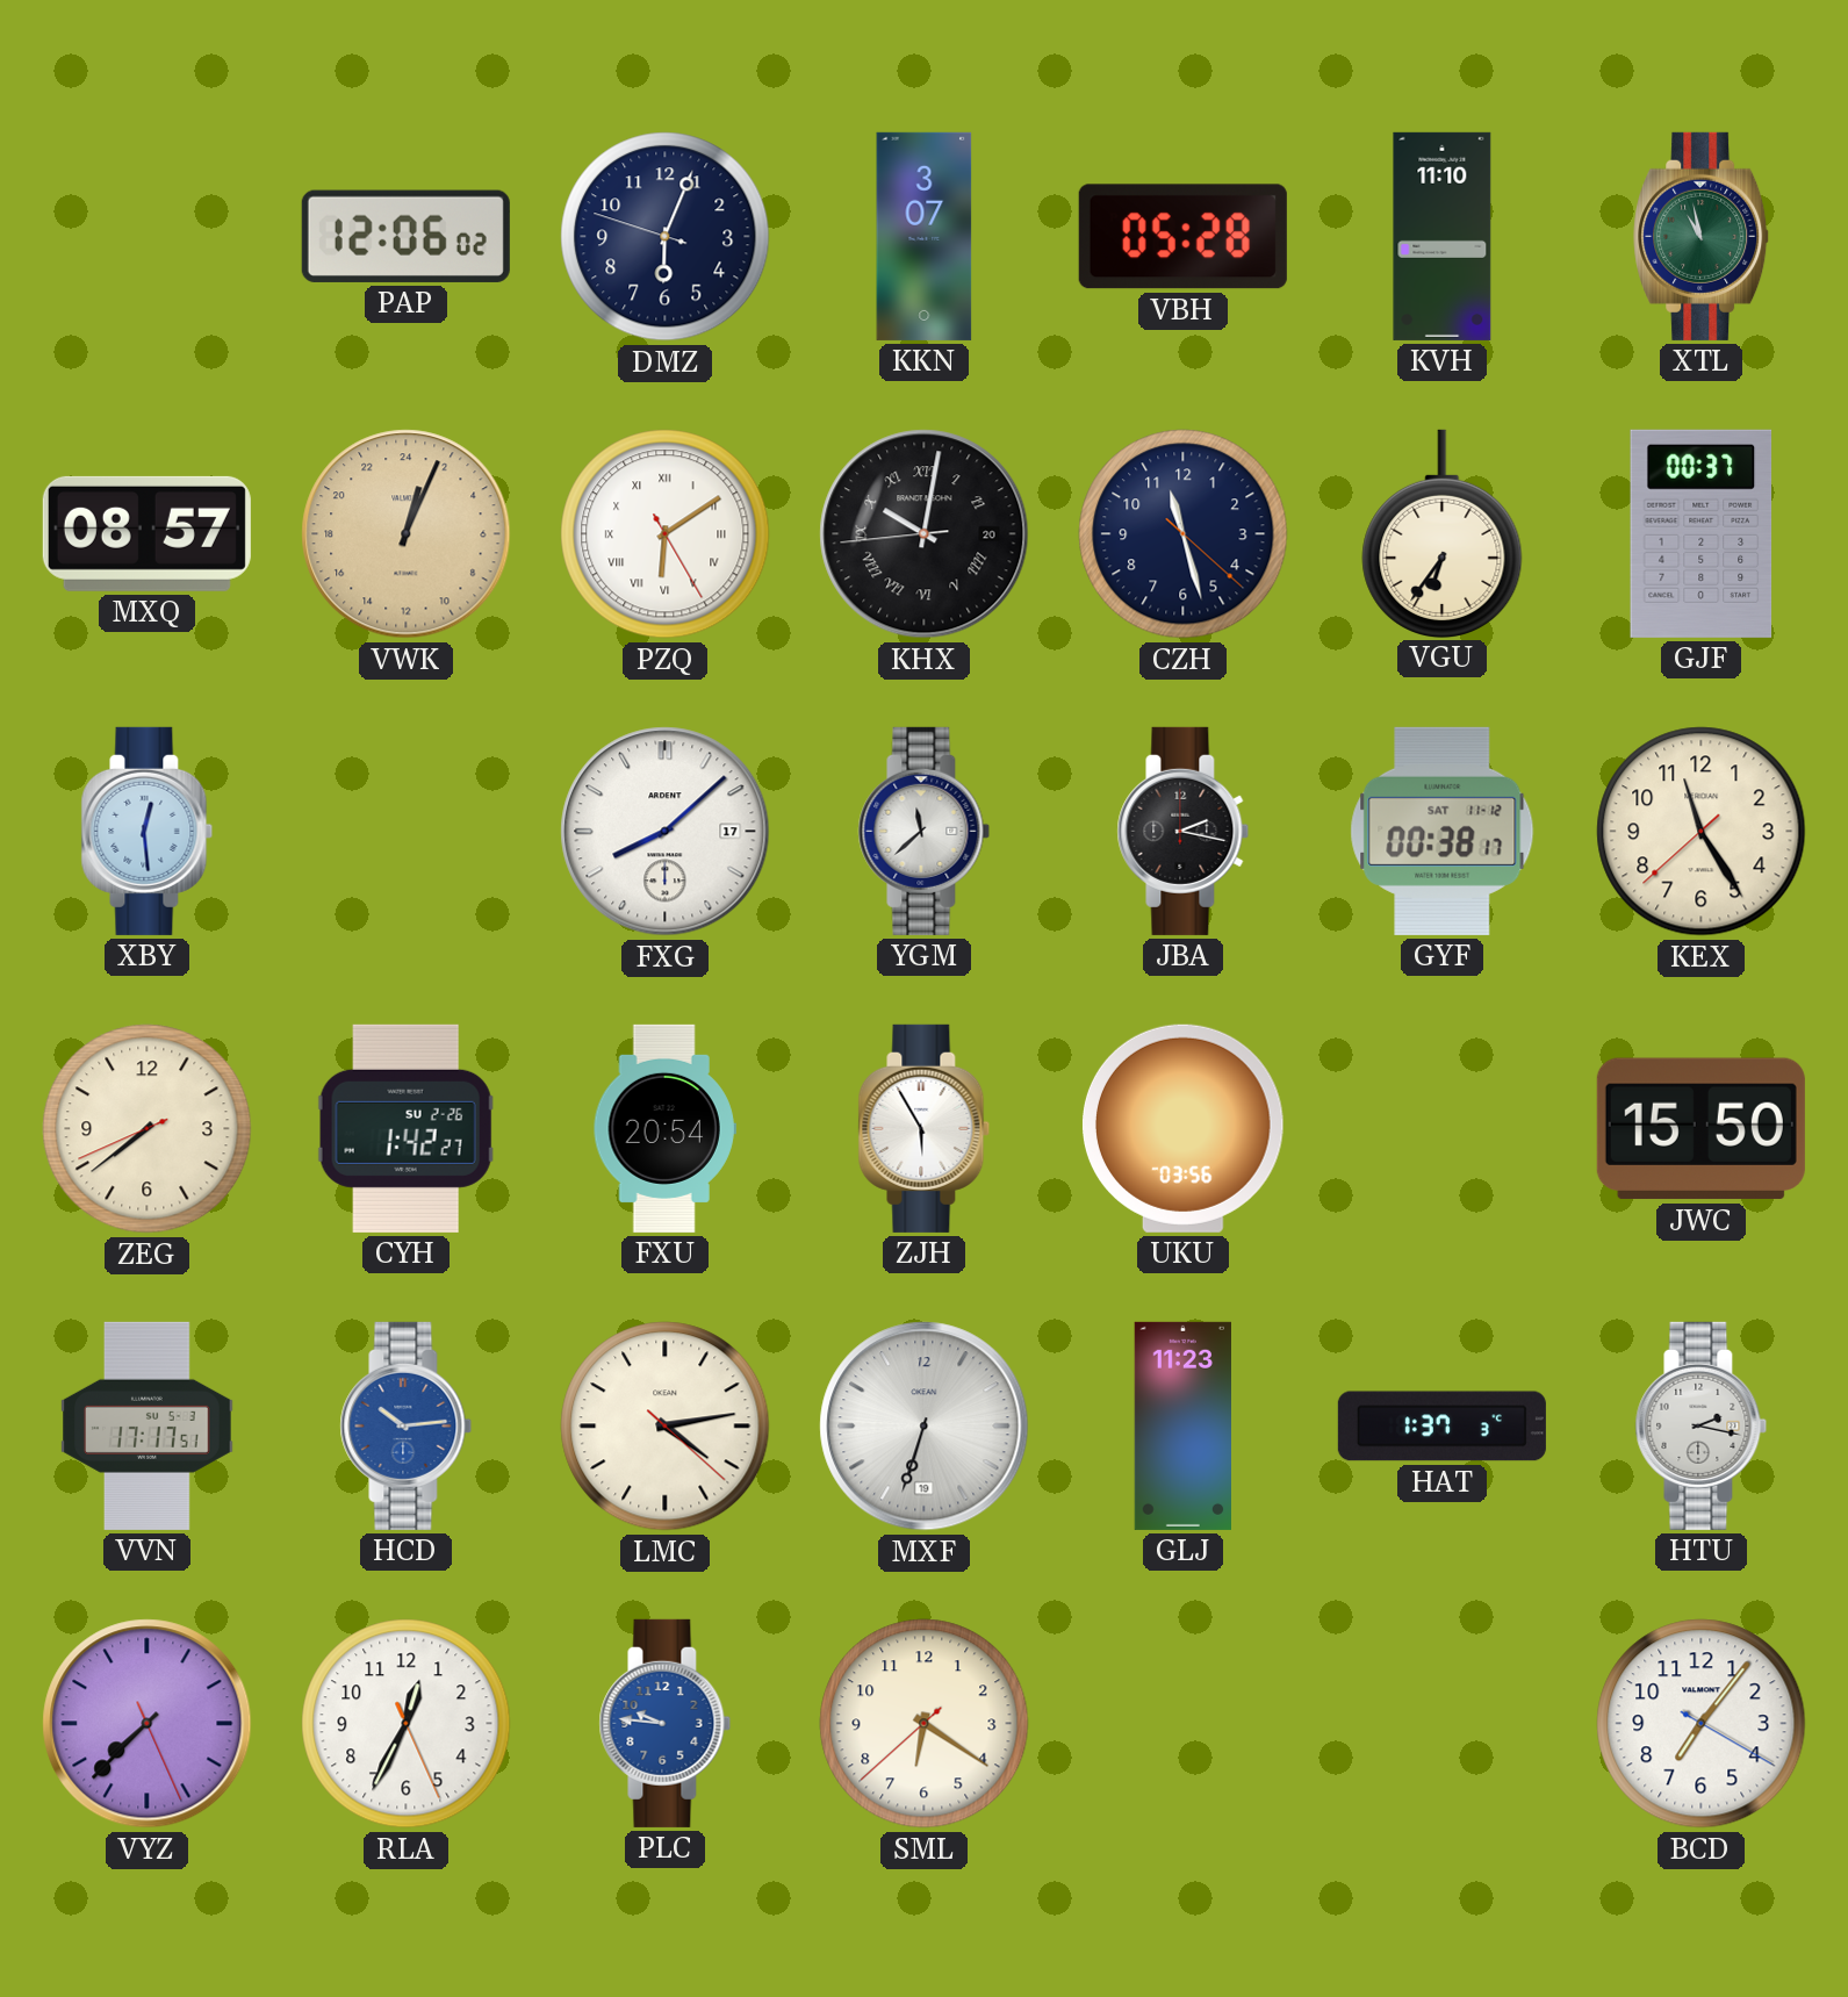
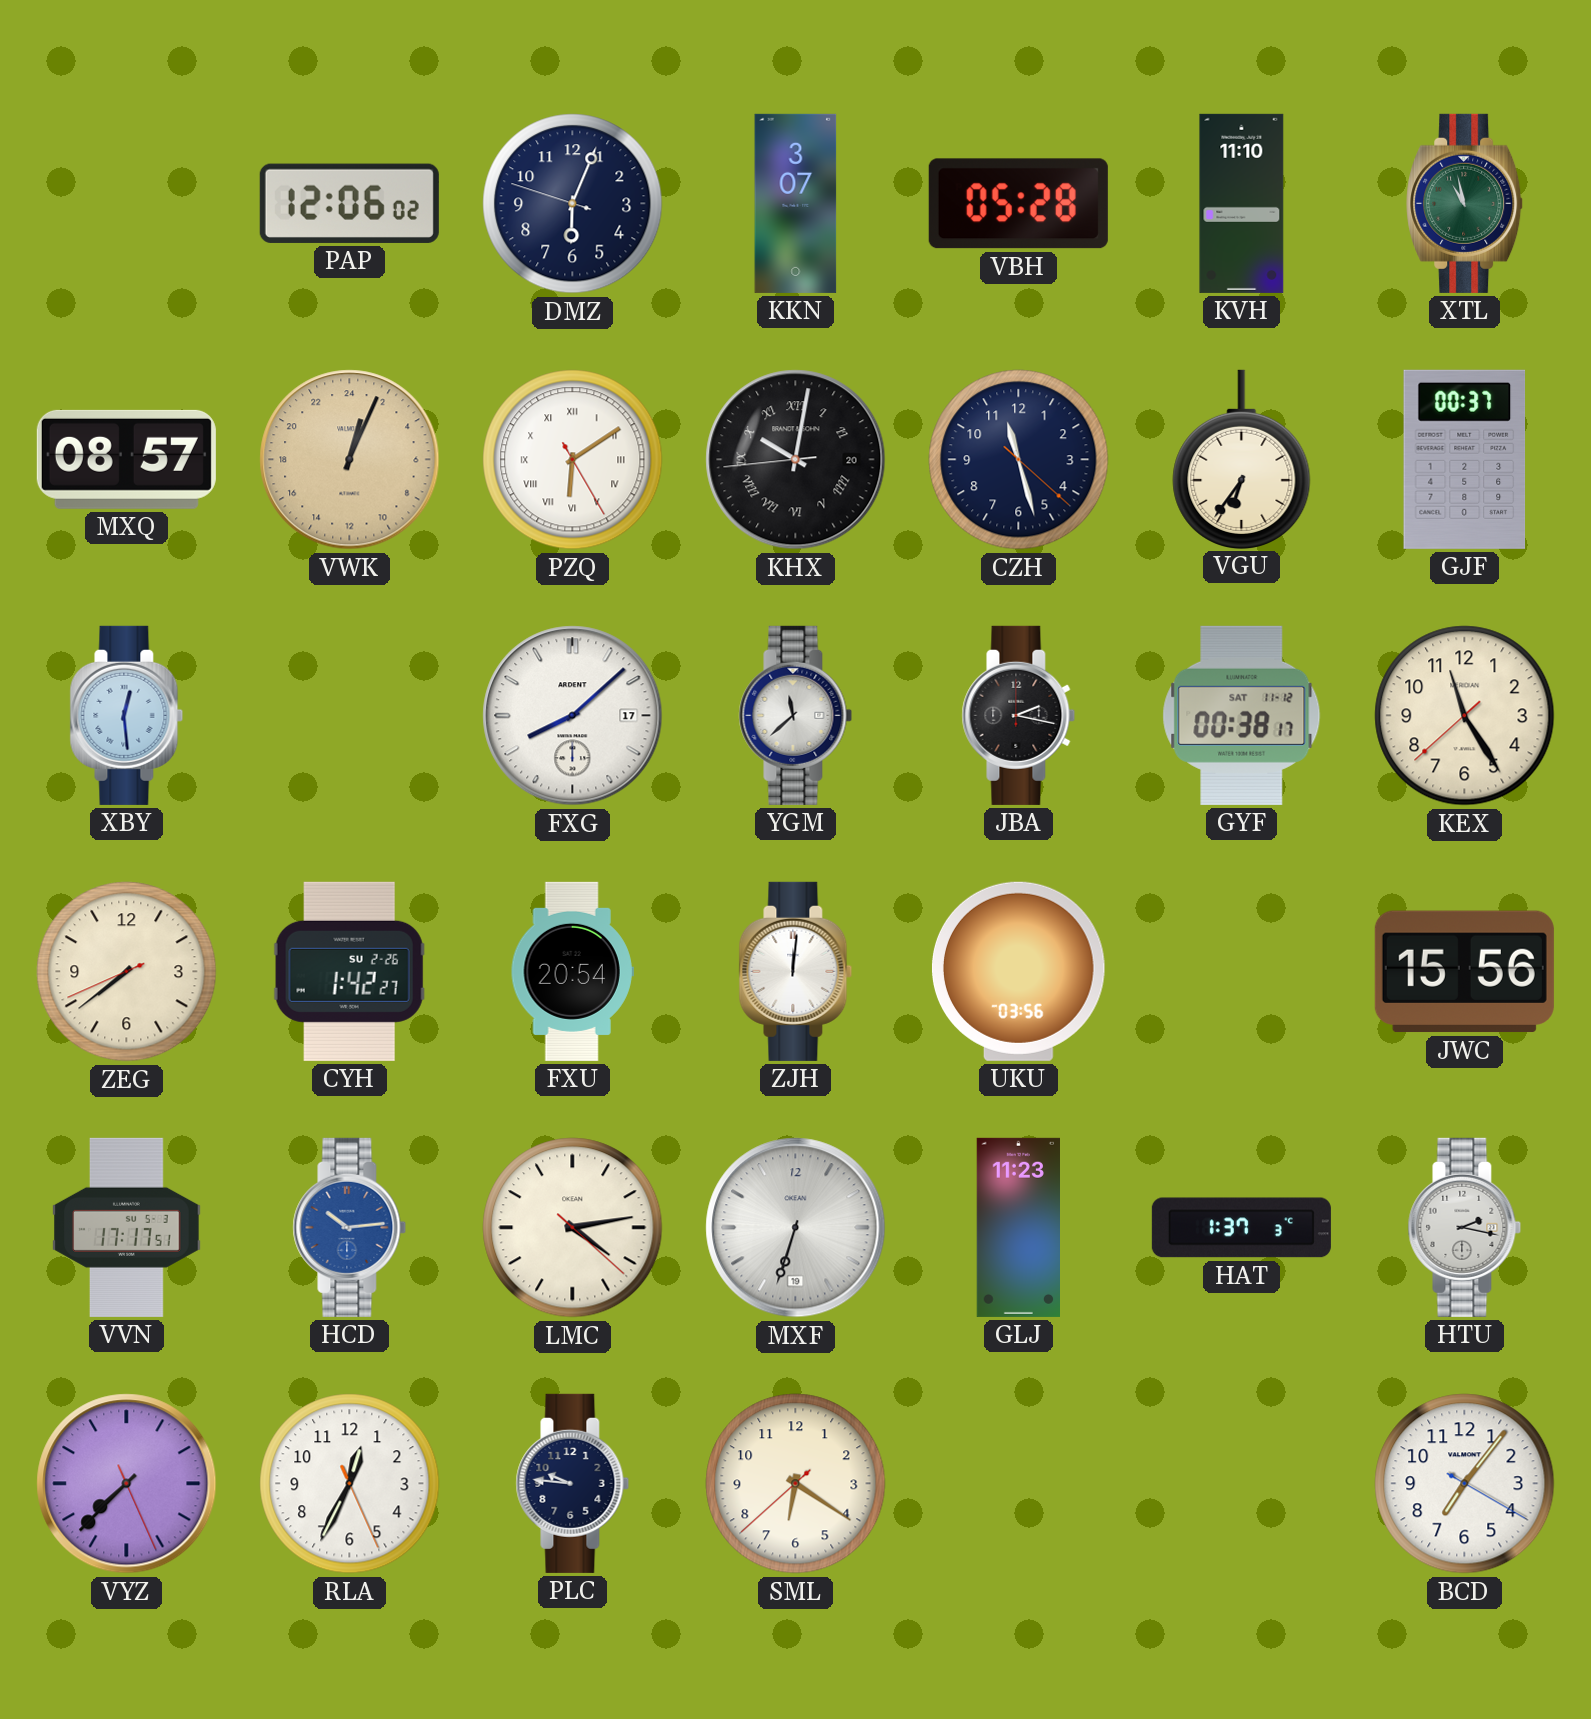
ZJH: 5:55 -> 12:01 (796, 971)
JWC: 15:50 -> 15:56 (1464, 972)
PLC dial: blue -> navy (573, 1483)
